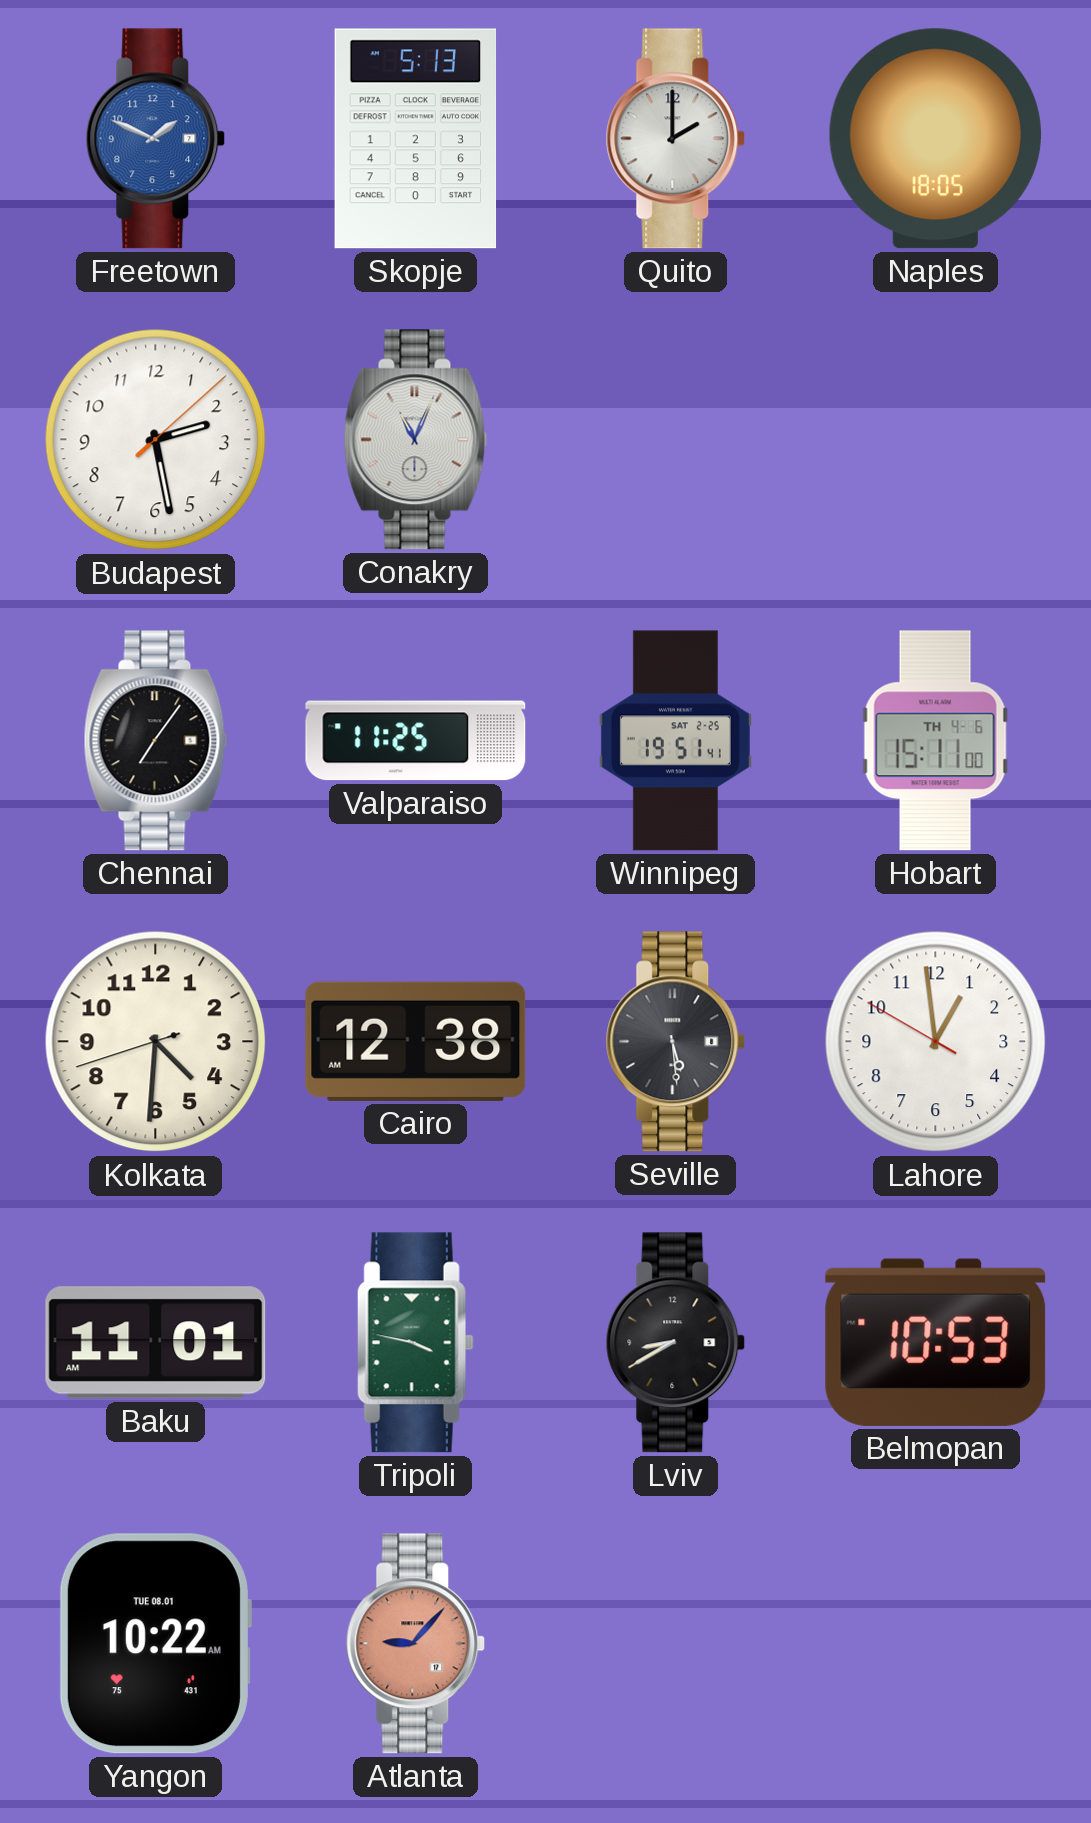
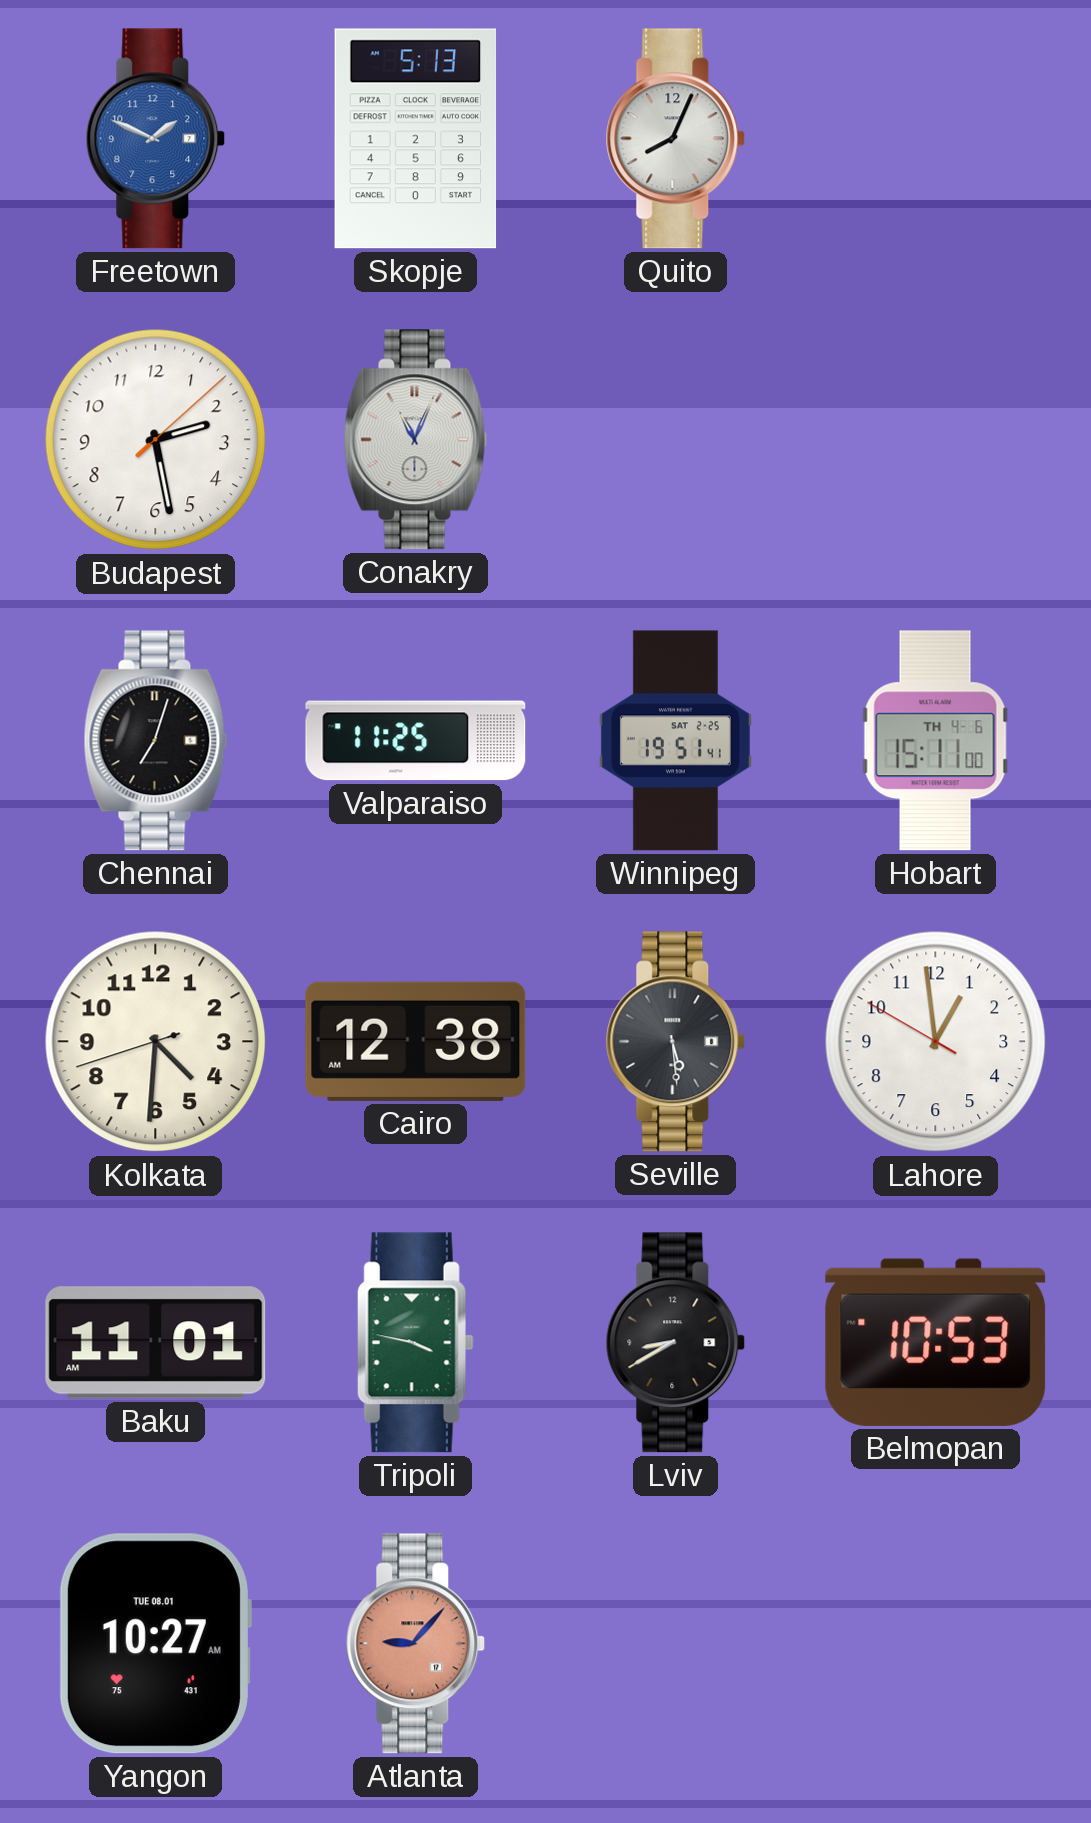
Quito: 2:00 -> 8:04 (676, 139)
Naples: 18:05 -> none (935, 139)
Chennai: 7:06 -> 7:03 (156, 741)
Yangon: 10:22 -> 10:27 (155, 1644)
